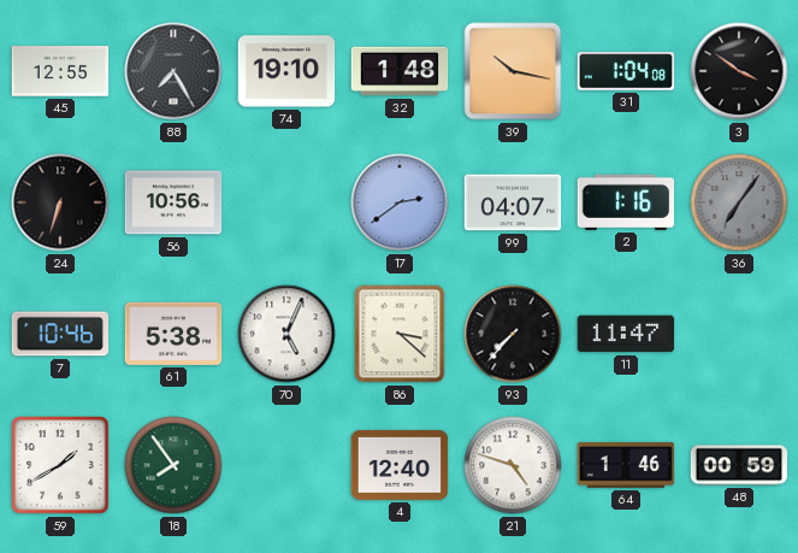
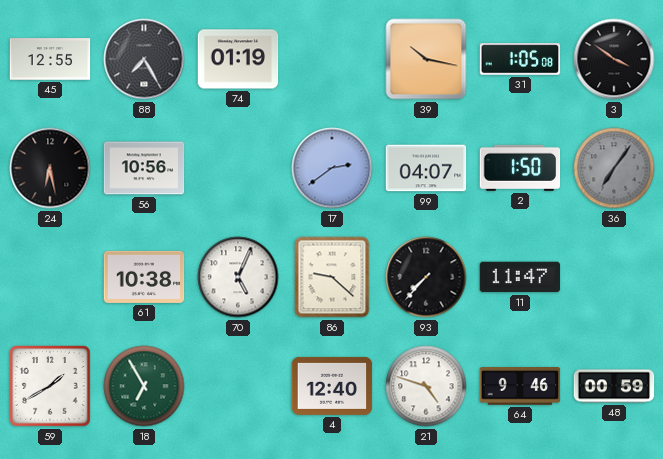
74: 19:10 -> 01:19 (238, 59)
32: 1:48 -> none (400, 71)
31: 1:04 -> 1:05 (520, 59)
24: 6:33 -> 6:28 (50, 168)
2: 1:16 -> 1:50 (520, 168)
7: 10:46 -> none (60, 334)
61: 5:38 -> 10:38 (144, 277)
86: 3:22 -> 9:22 (332, 277)
18: 7:54 -> 6:55 (144, 386)
64: 1:46 -> 9:46 (520, 386)
